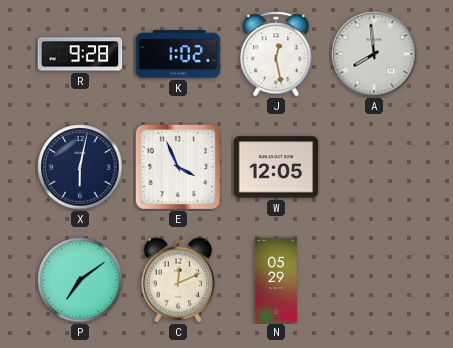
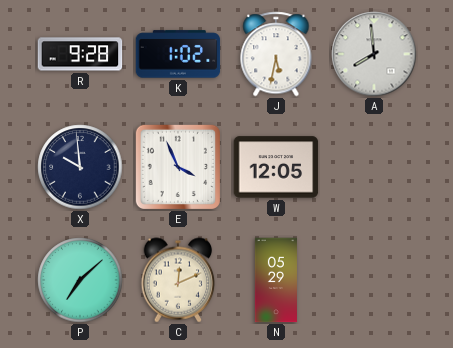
J: 12:28 -> 5:32 (276, 54)
X: 6:02 -> 9:59 (80, 167)
P: 7:09 -> 7:08 (80, 280)
